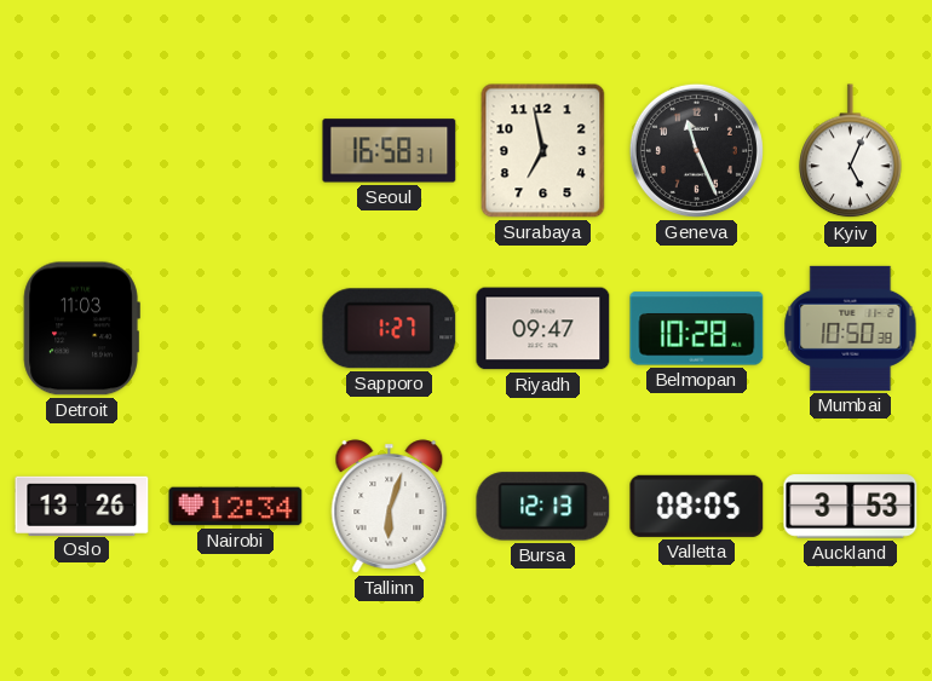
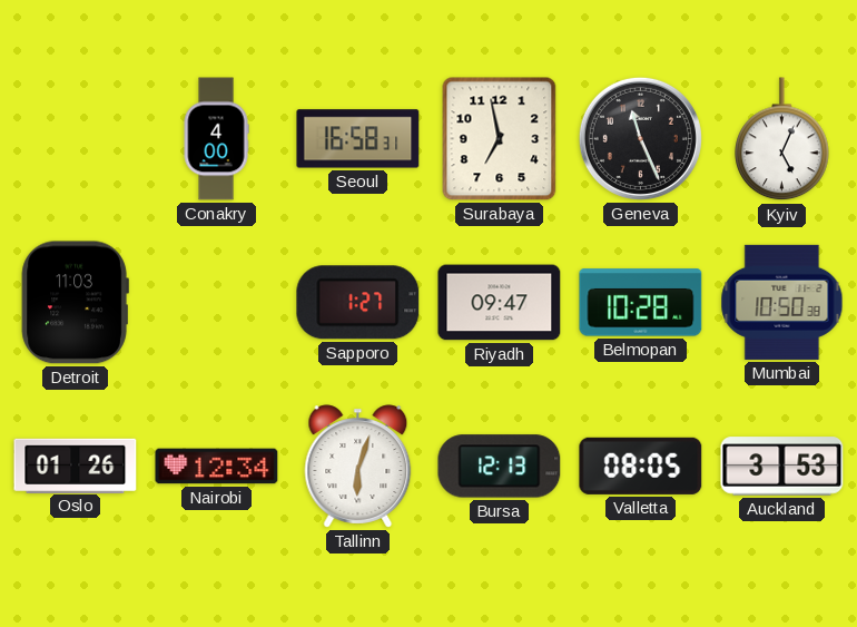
Conakry: none -> 4:00 (216, 139)
Oslo: 13:26 -> 01:26 (76, 466)
